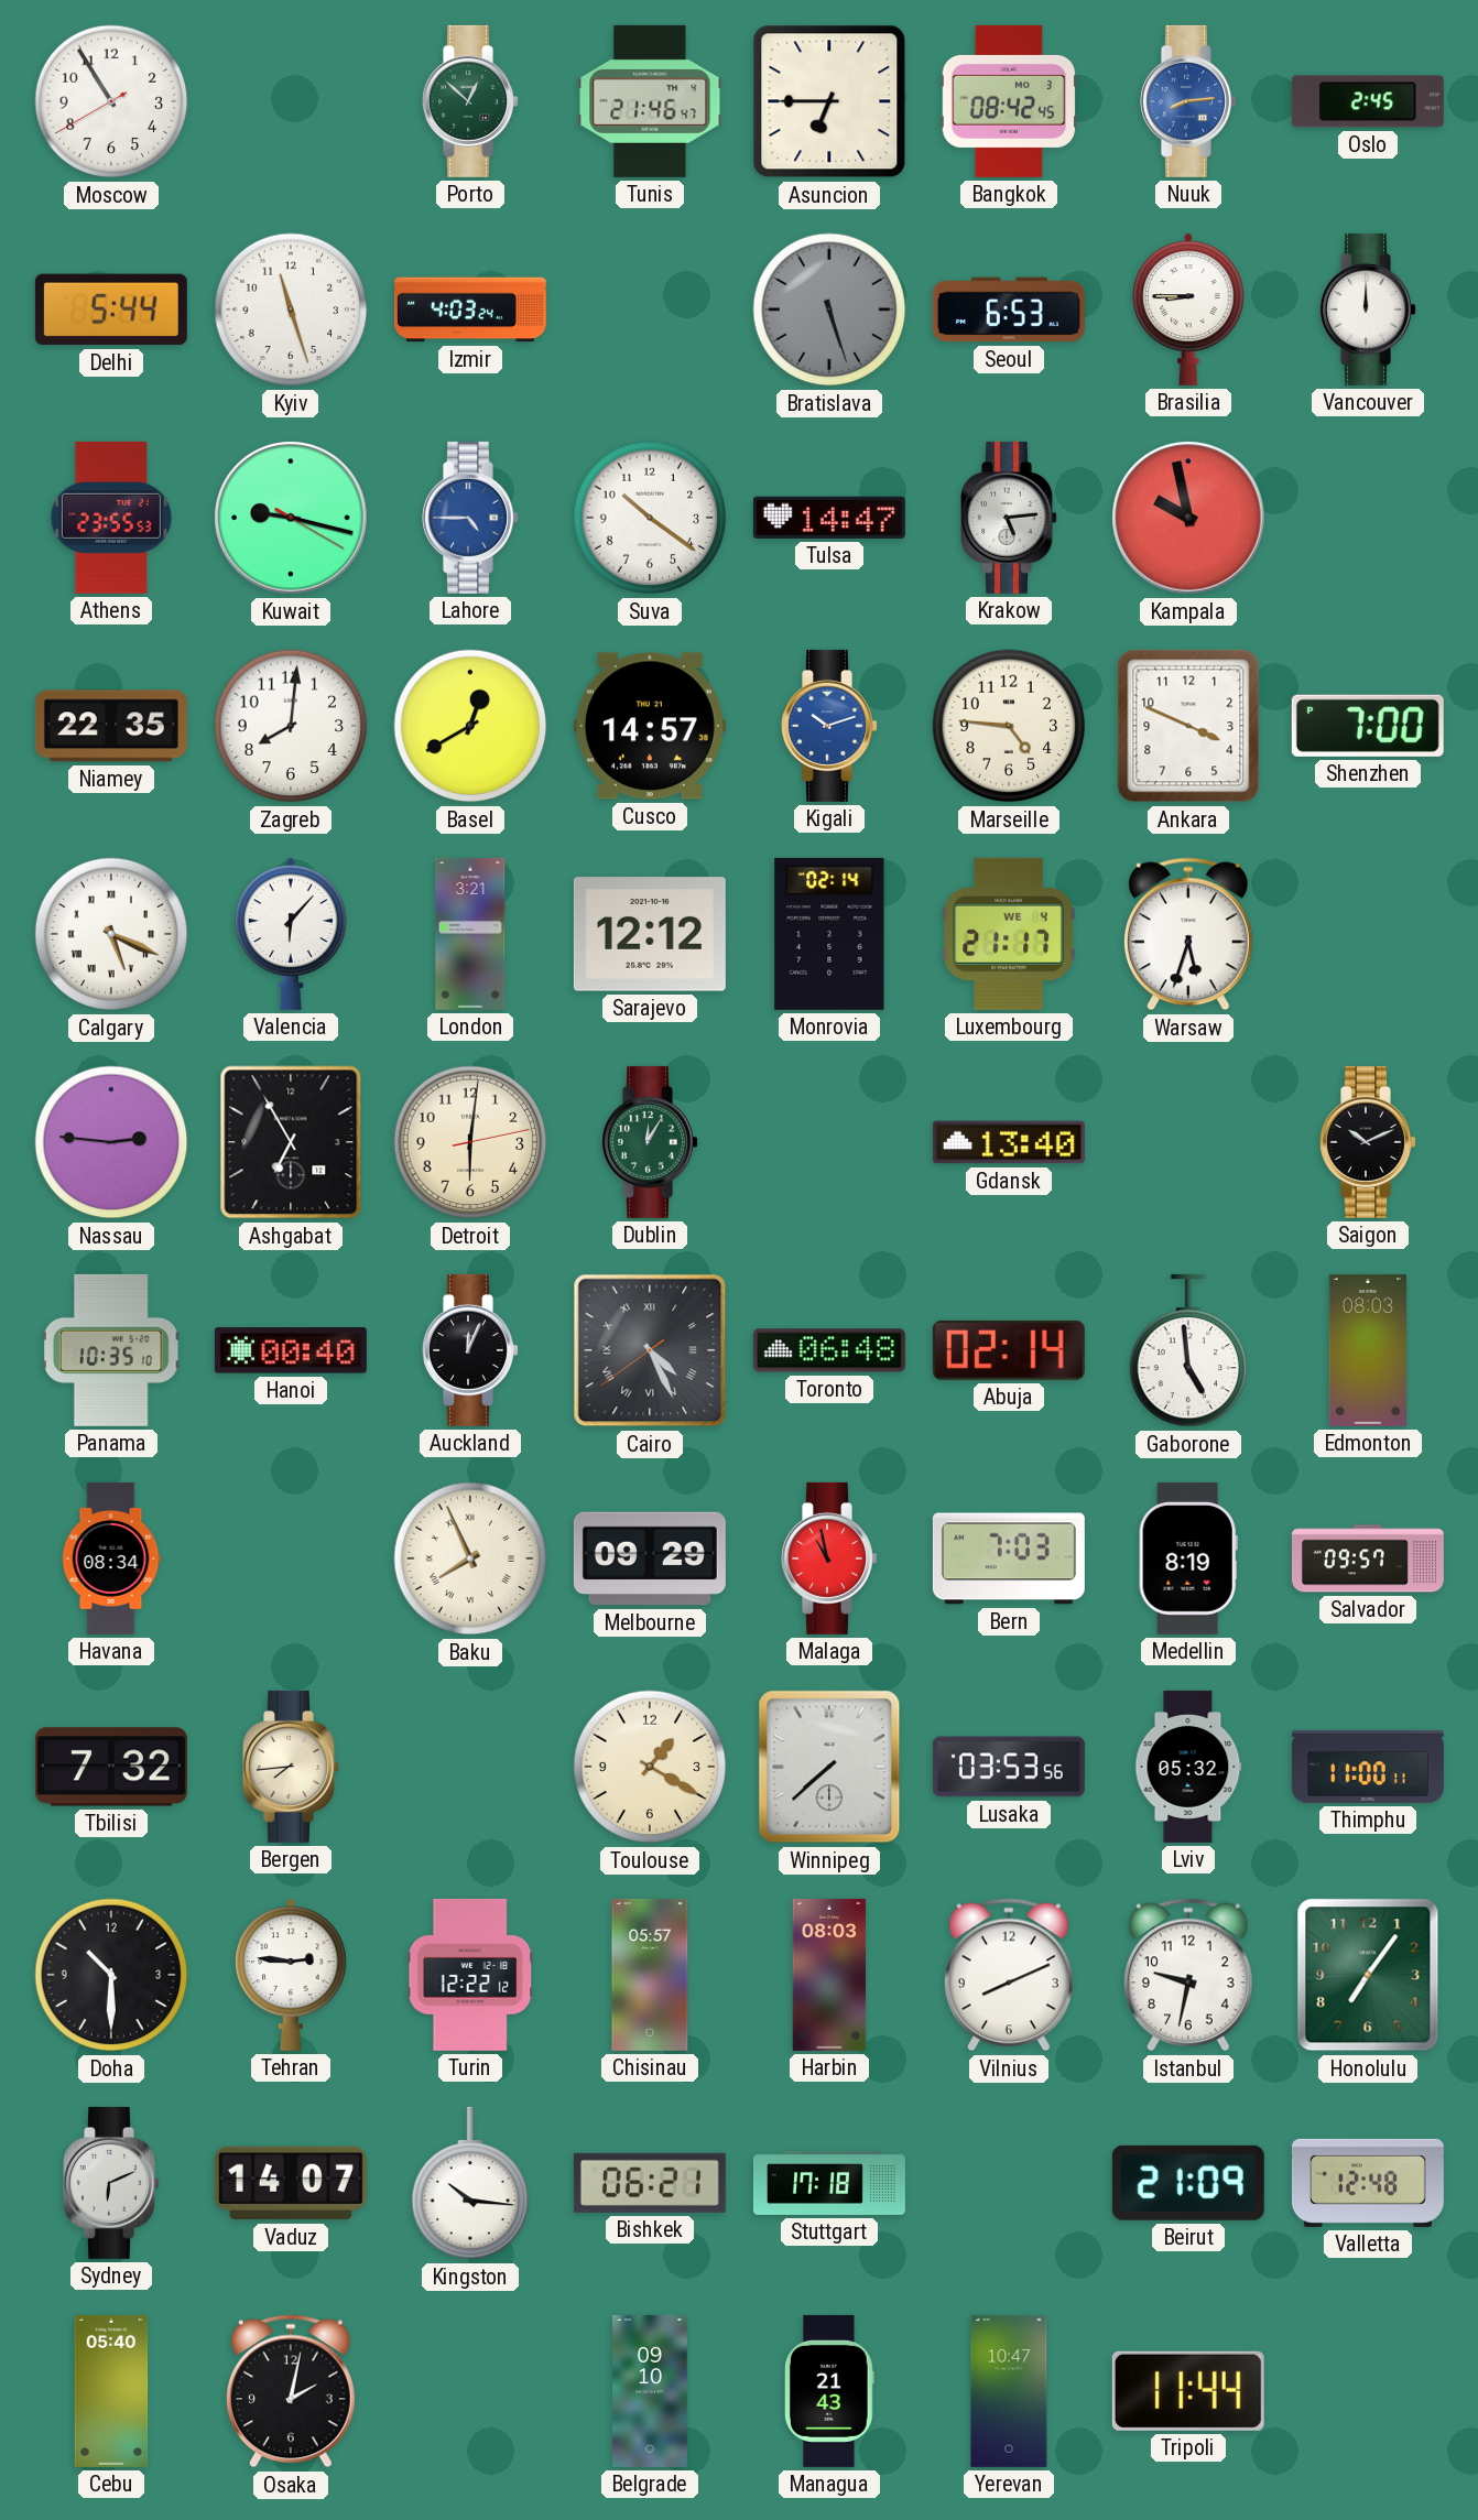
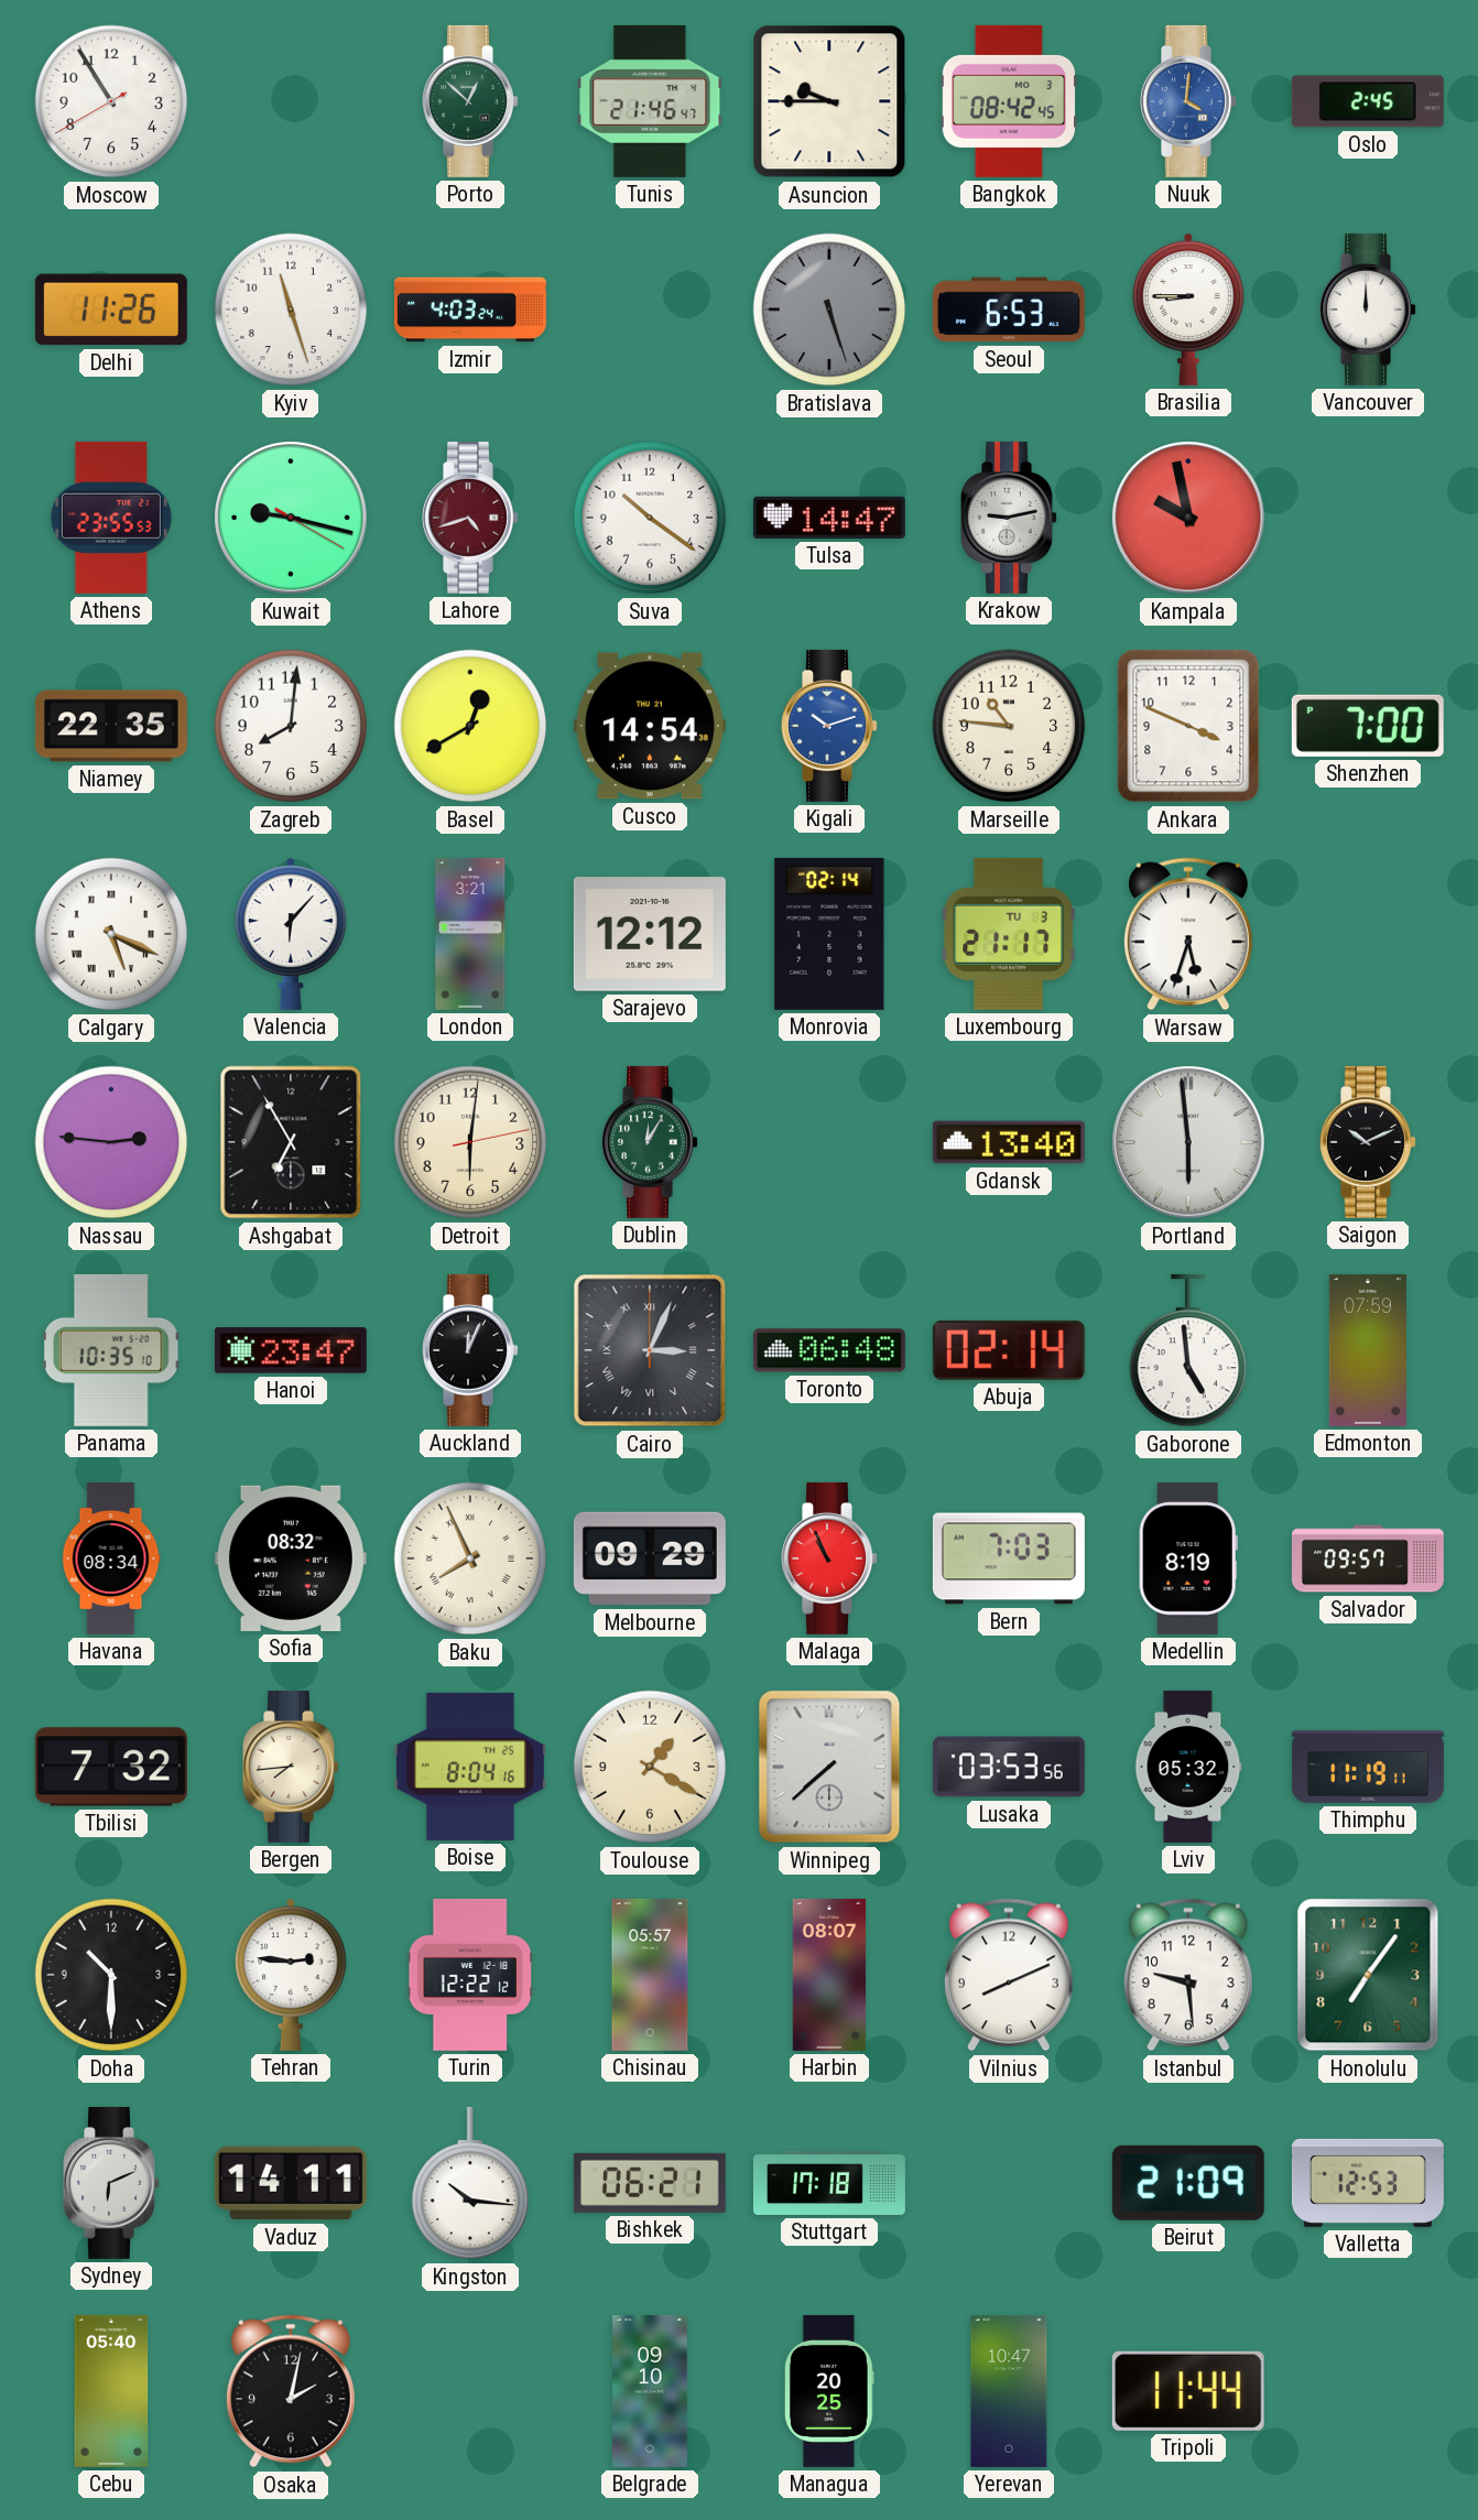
Asuncion: 6:45 -> 9:45 (829, 101)
Nuuk: 8:14 -> 4:01 (1189, 101)
Delhi: 5:44 -> 11:26 (111, 309)
Lahore: 4:45 -> 4:42 (471, 518)
Lahore dial: blue -> burgundy (471, 518)
Krakow: 5:14 -> 9:13 (1010, 518)
Cusco: 14:57 -> 14:54 (650, 726)
Marseille: 4:46 -> 10:46 (1009, 726)
Luxembourg date: WE 4 -> TU 3 (1009, 934)
Portland: none -> 5:59 (1188, 1142)
Hanoi: 00:40 -> 23:47 (291, 1350)
Cairo: 4:25 -> 3:04 (650, 1350)
Edmonton: 08:03 -> 07:59 (1368, 1350)
Sofia: none -> 08:32 (291, 1558)
Malaga: 10:58 -> 10:56 (830, 1558)
Boise: none -> 8:04 (470, 1767)
Thimphu: 11:00 -> 11:19 (1368, 1767)
Harbin: 08:03 -> 08:07 (829, 1975)
Istanbul: 9:32 -> 9:29 (1188, 1975)
Vaduz: 14:07 -> 14:11 (291, 2183)
Valletta: 12:48 -> 12:53 (1368, 2183)
Managua: 21:43 -> 20:25 (830, 2391)
